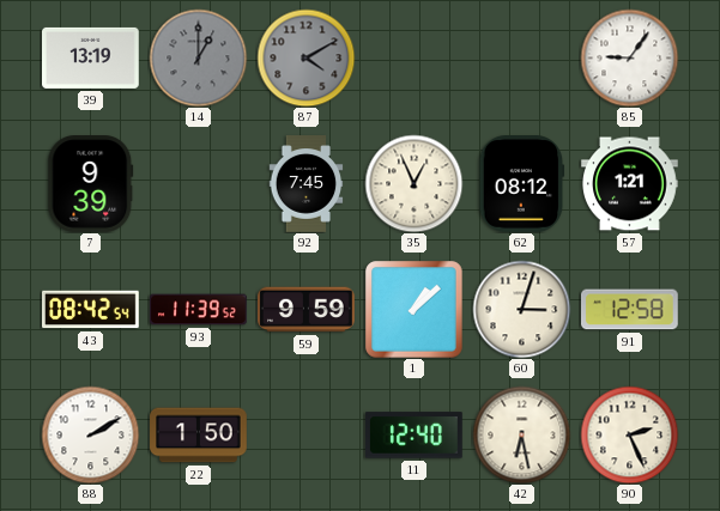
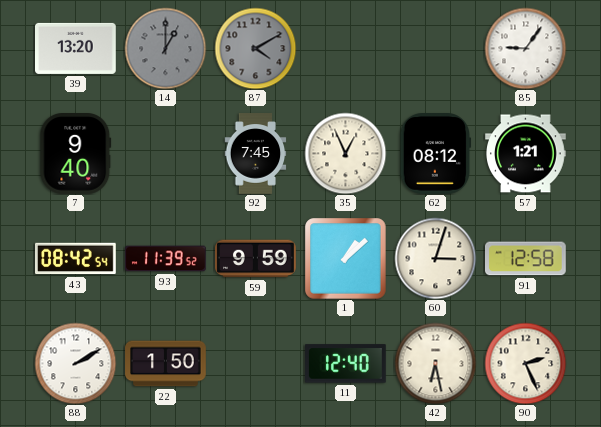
39: 13:19 -> 13:20 (76, 48)
7: 9:39 -> 9:40 (76, 154)
